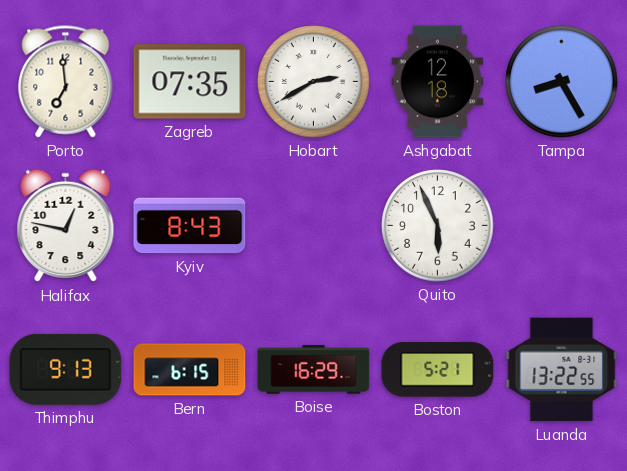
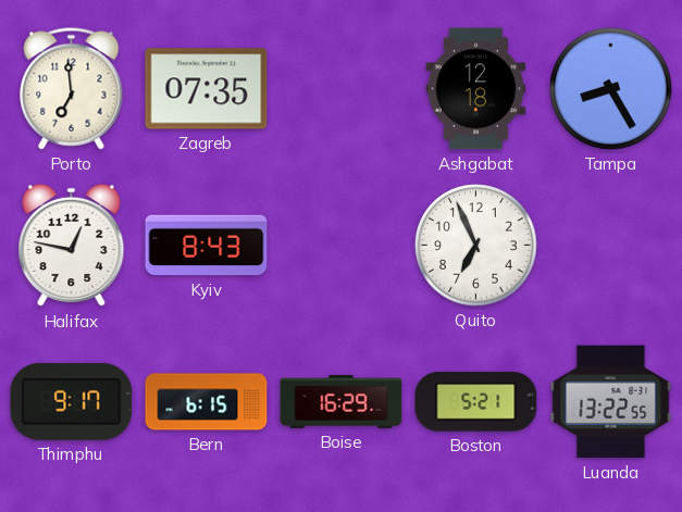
Hobart: 2:40 -> none (314, 82)
Quito: 5:56 -> 6:56 (476, 246)
Thimphu: 9:13 -> 9:17 (72, 401)
